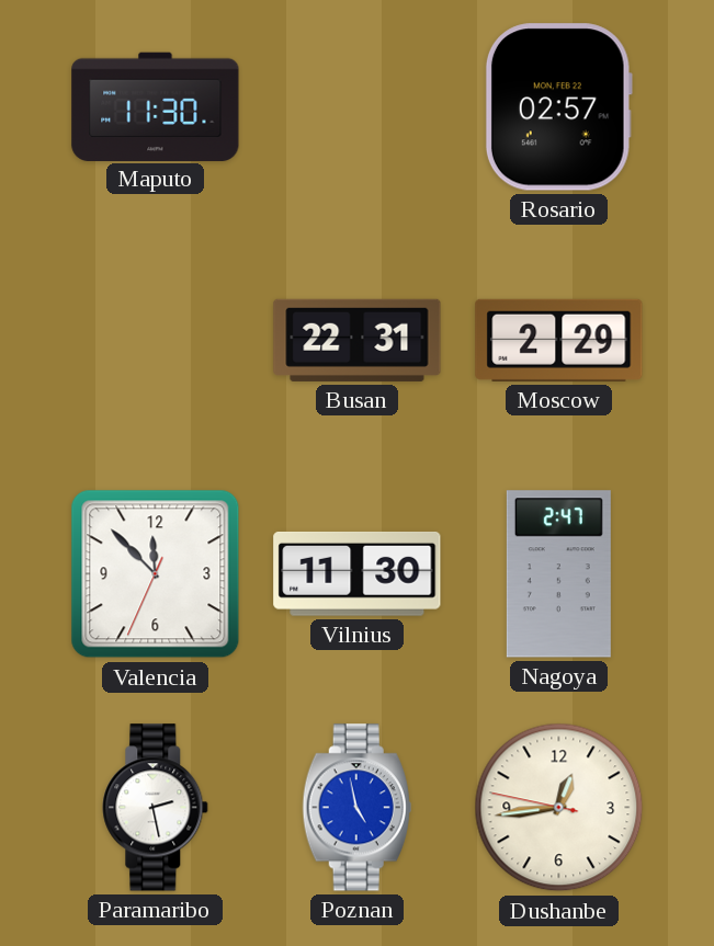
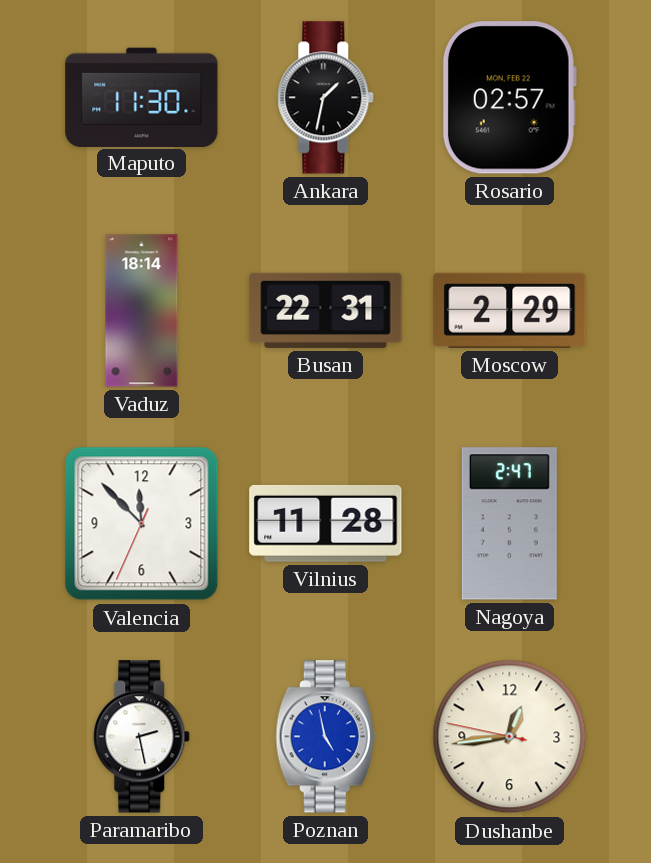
Ankara: none -> 1:32 (326, 98)
Vaduz: none -> 18:14 (142, 311)
Vilnius: 11:30 -> 11:28 (326, 523)
